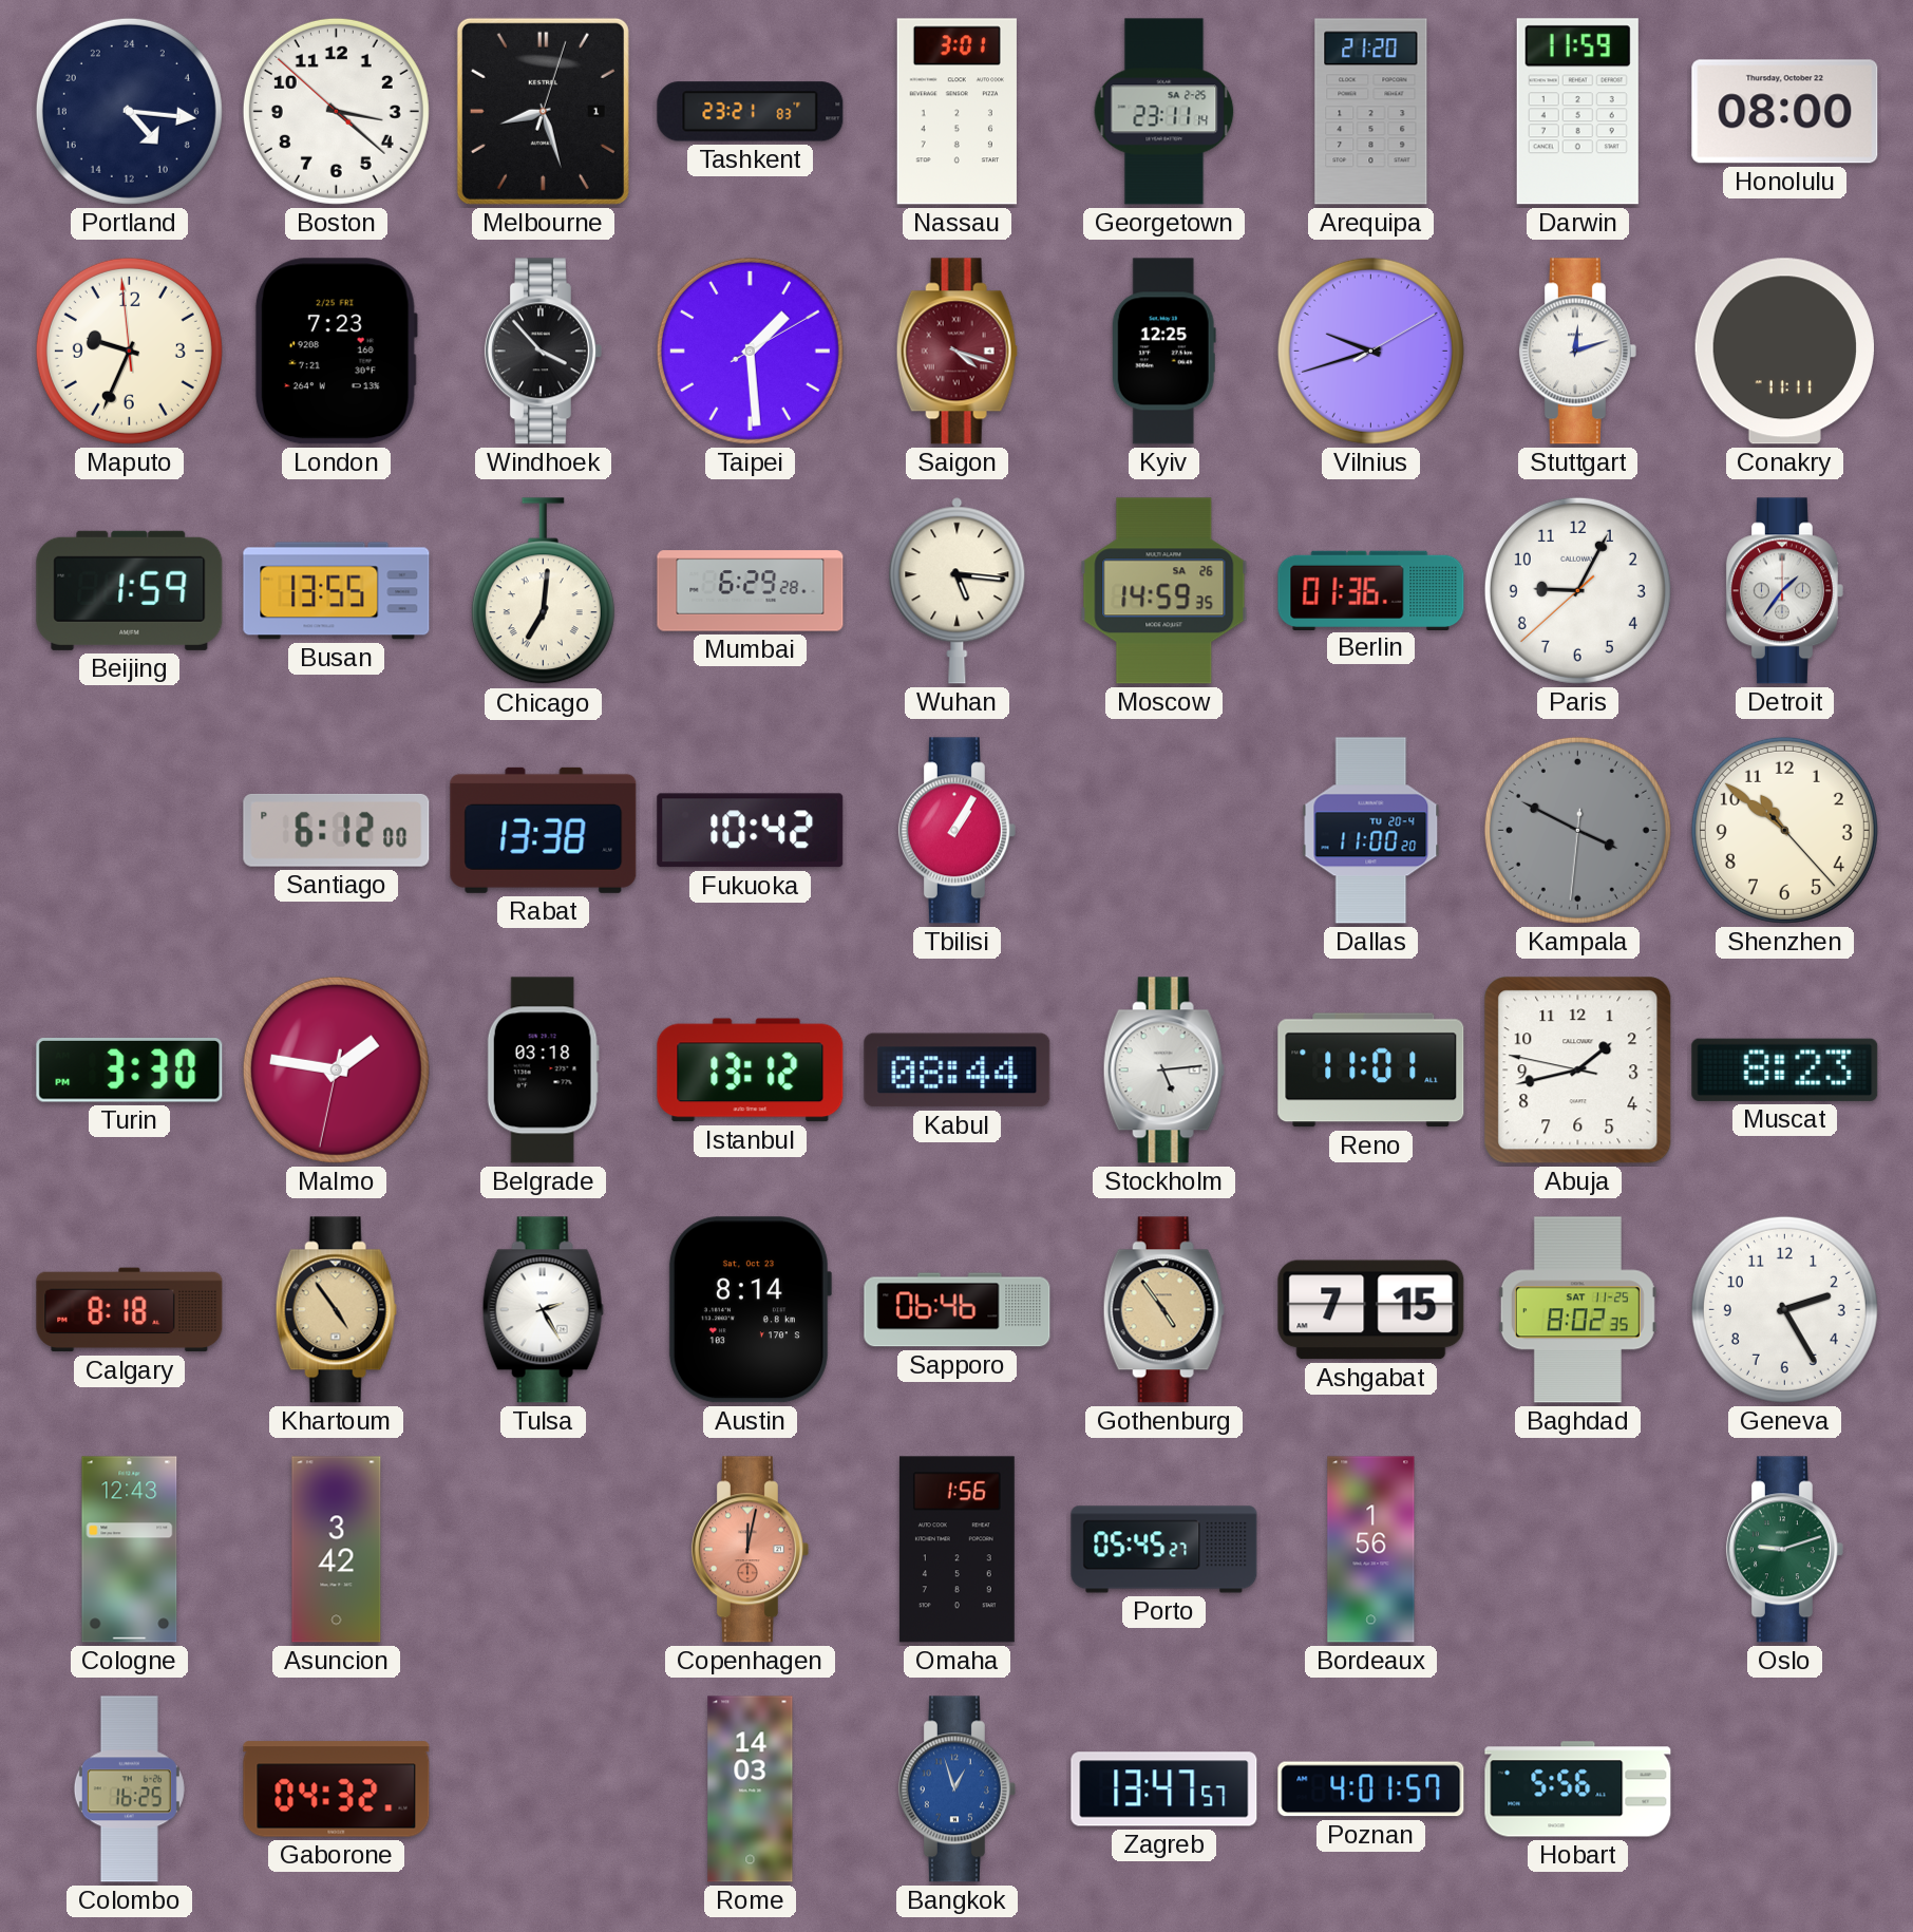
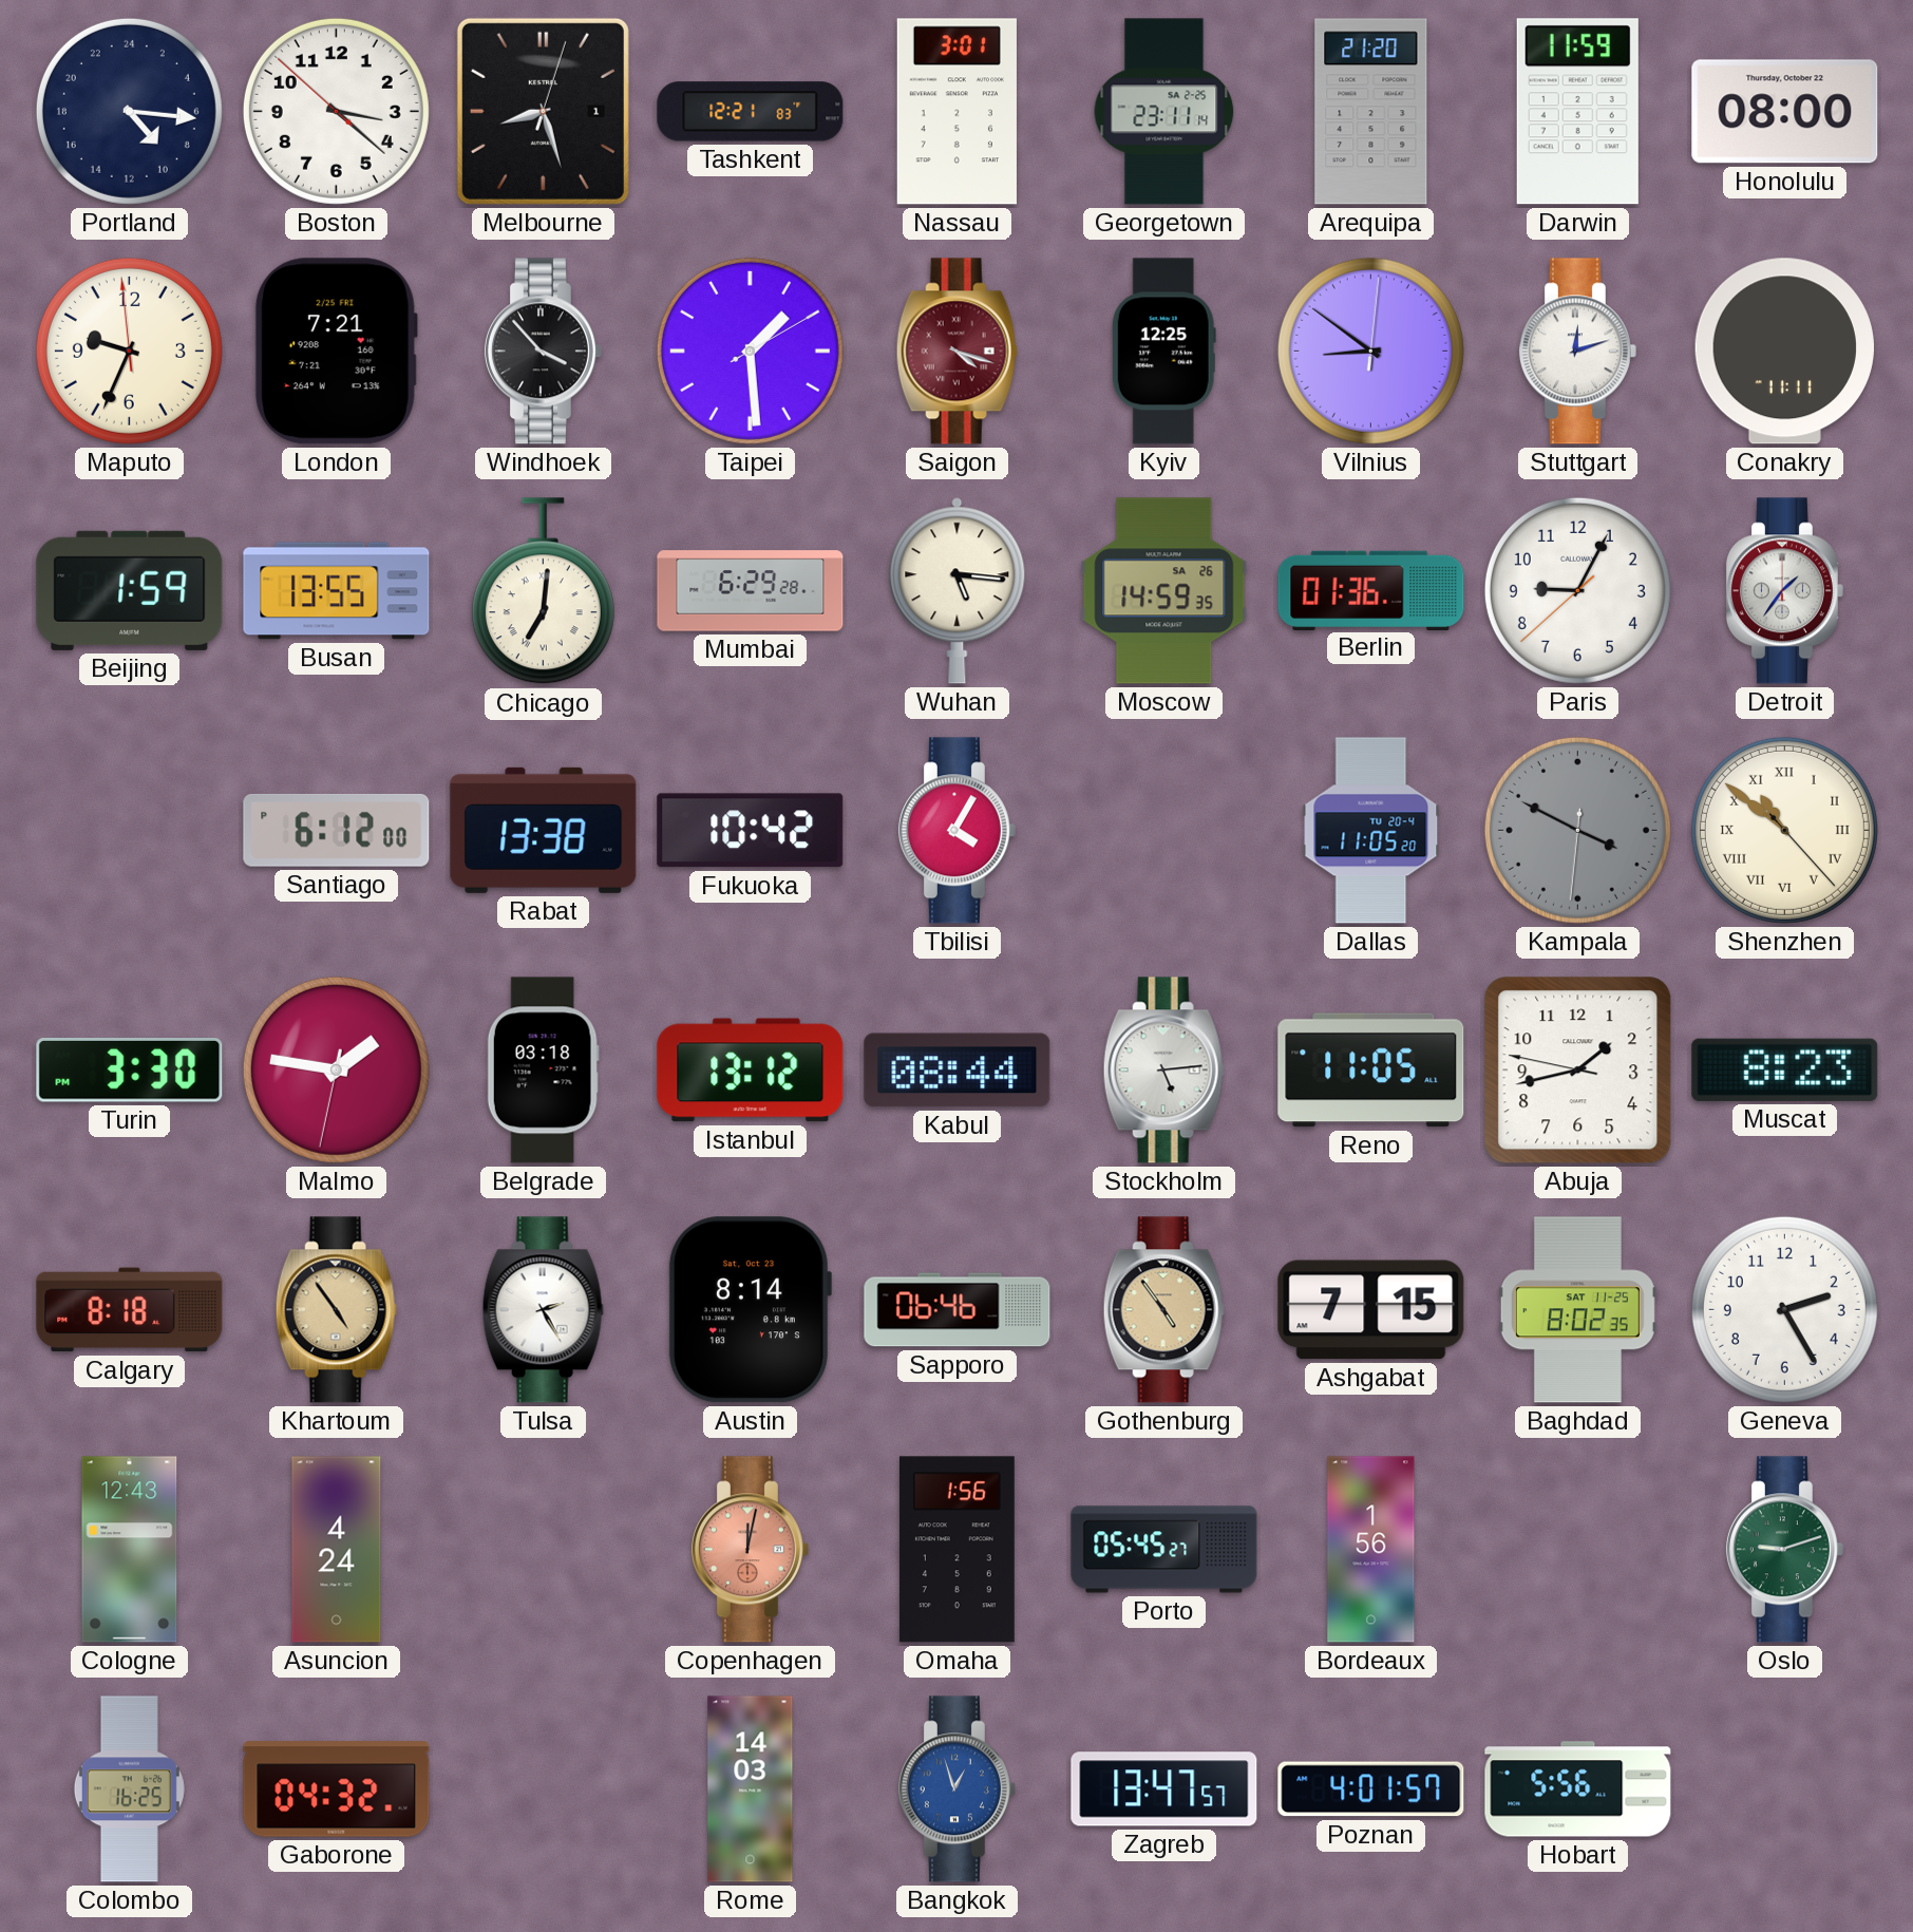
Tashkent: 23:21 -> 12:21 (751, 112)
London: 7:23 -> 7:21 (336, 352)
Vilnius: 9:42 -> 8:51 (1370, 351)
Tbilisi: 1:05 -> 4:05 (956, 831)
Dallas: 11:00 -> 11:05 (1371, 831)
Shenzhen numerals: Arabic -> Roman (1784, 830)
Reno: 11:01 -> 11:05 (1371, 1071)
Asuncion: 3:42 -> 4:24 (337, 1550)
